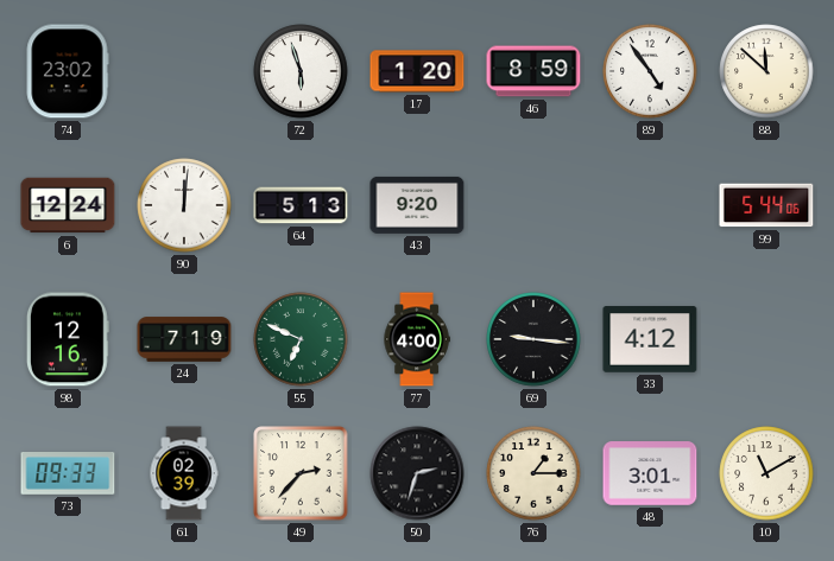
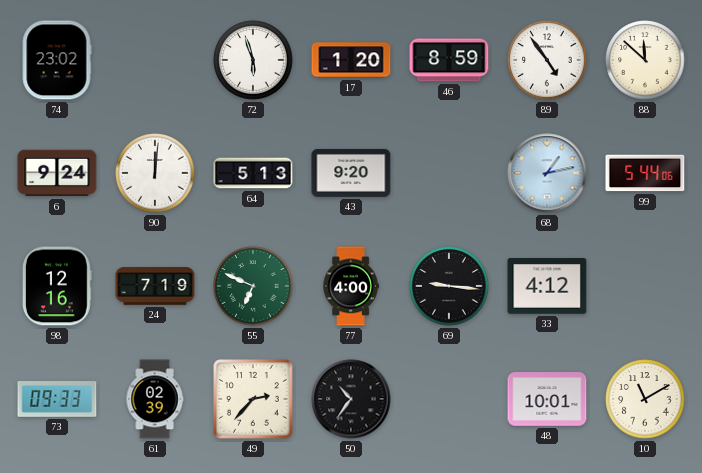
6: 12:24 -> 9:24 (57, 173)
68: none -> 1:13 (547, 173)
50: 2:33 -> 10:36 (351, 399)
76: 1:15 -> none (533, 473)
48: 3:01 -> 10:01 (547, 399)
